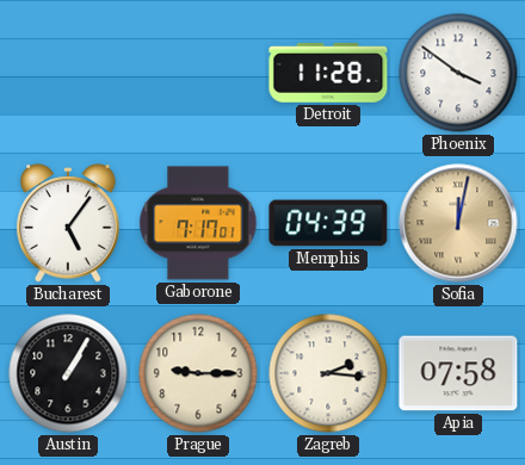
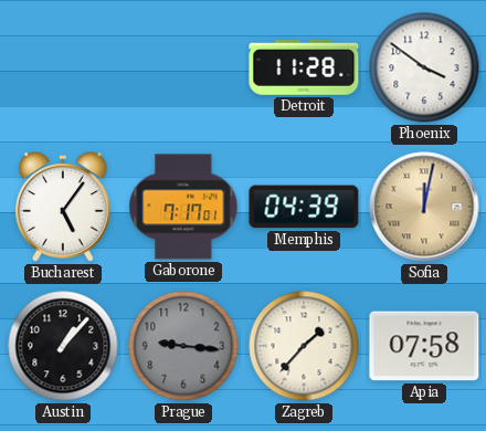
Austin: 1:05 -> 1:07 (63, 346)
Prague: 9:15 -> 9:16 (183, 346)
Prague dial: cream -> grey (183, 346)
Zagreb: 2:16 -> 1:37 (304, 346)
